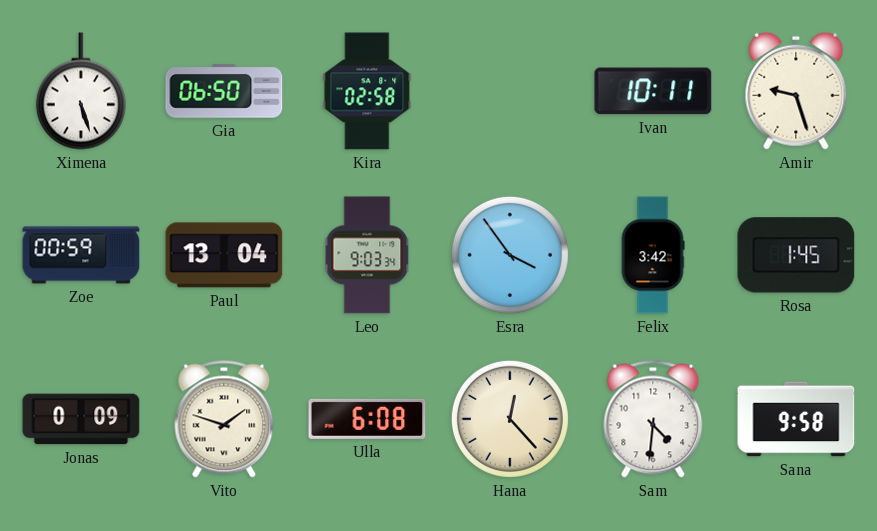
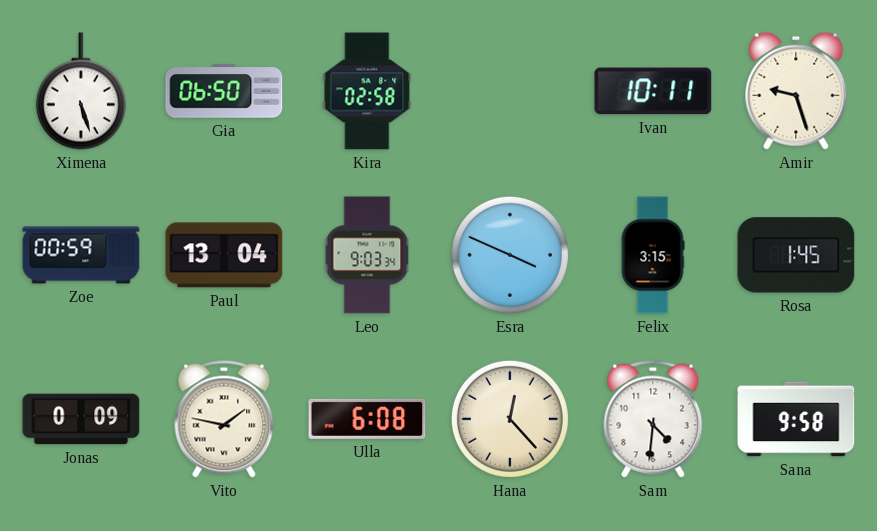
Esra: 3:54 -> 3:49 (510, 255)
Felix: 3:42 -> 3:15 (653, 255)
Vito: 1:48 -> 1:47 (224, 419)
